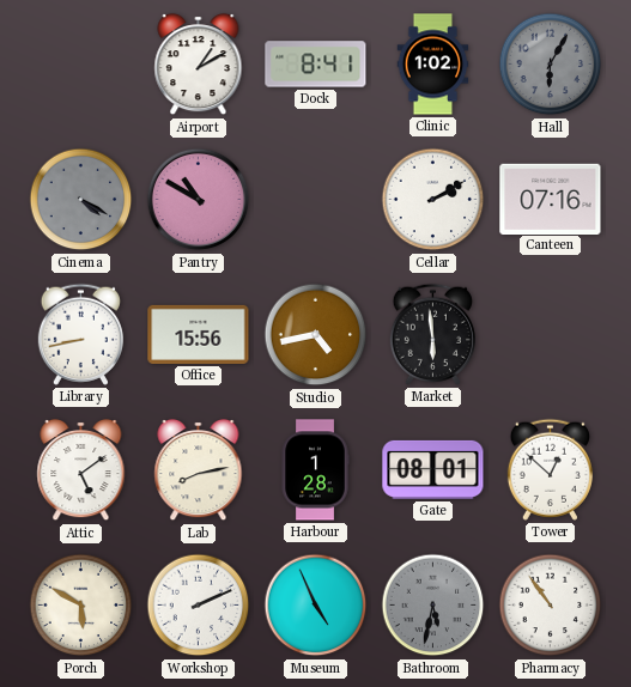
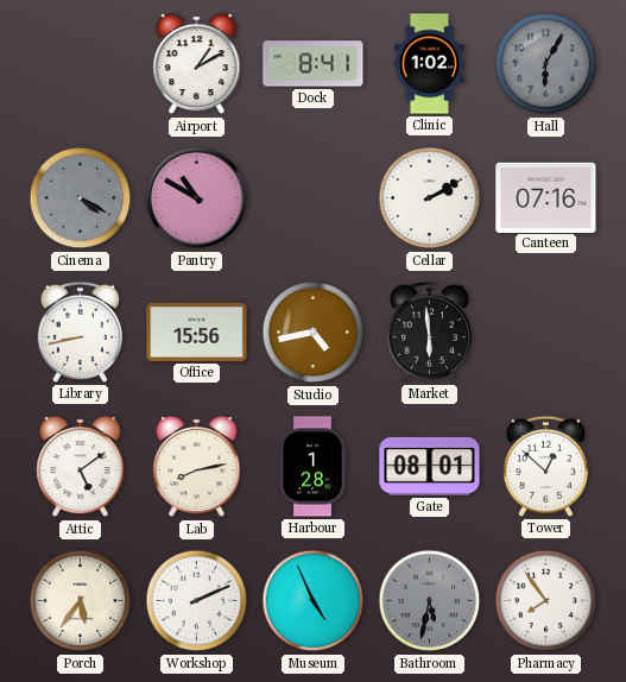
Porch: 5:50 -> 5:36 (81, 601)
Pharmacy: 10:54 -> 7:54 (546, 601)
